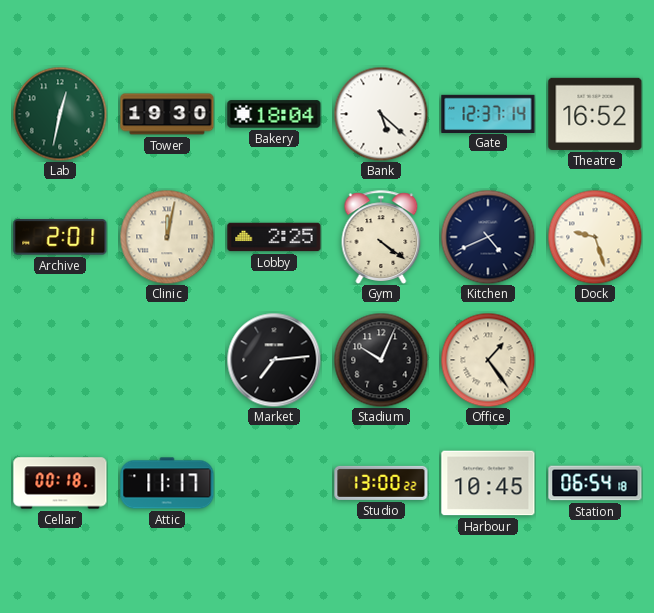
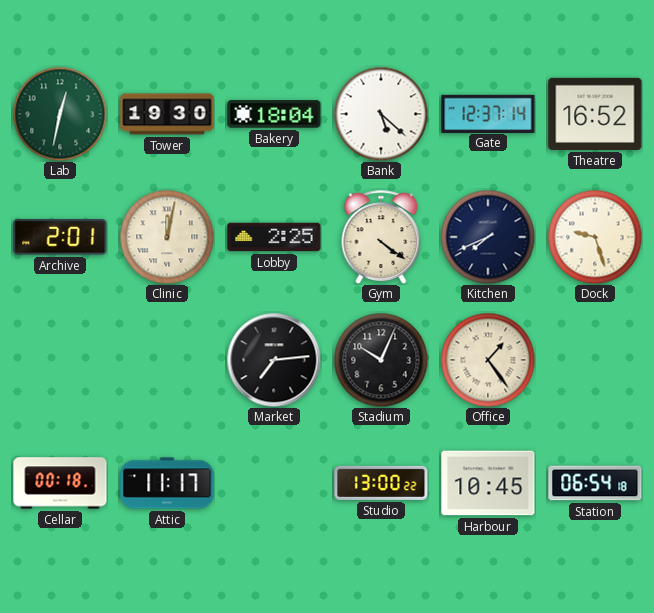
Kitchen: 4:41 -> 7:41 (488, 237)
